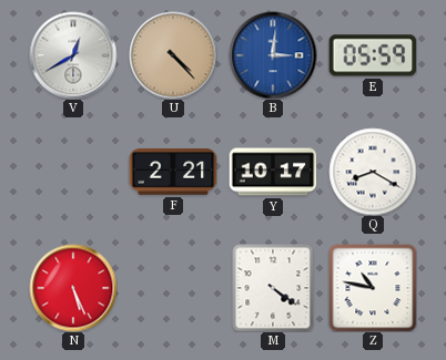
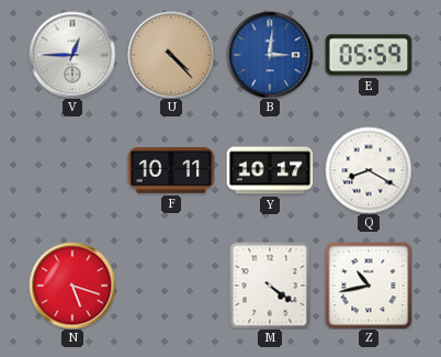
V: 12:40 -> 12:45 (72, 55)
F: 2:21 -> 10:11 (171, 171)
N: 5:26 -> 5:18 (72, 286)
Z: 10:47 -> 10:43 (369, 286)
